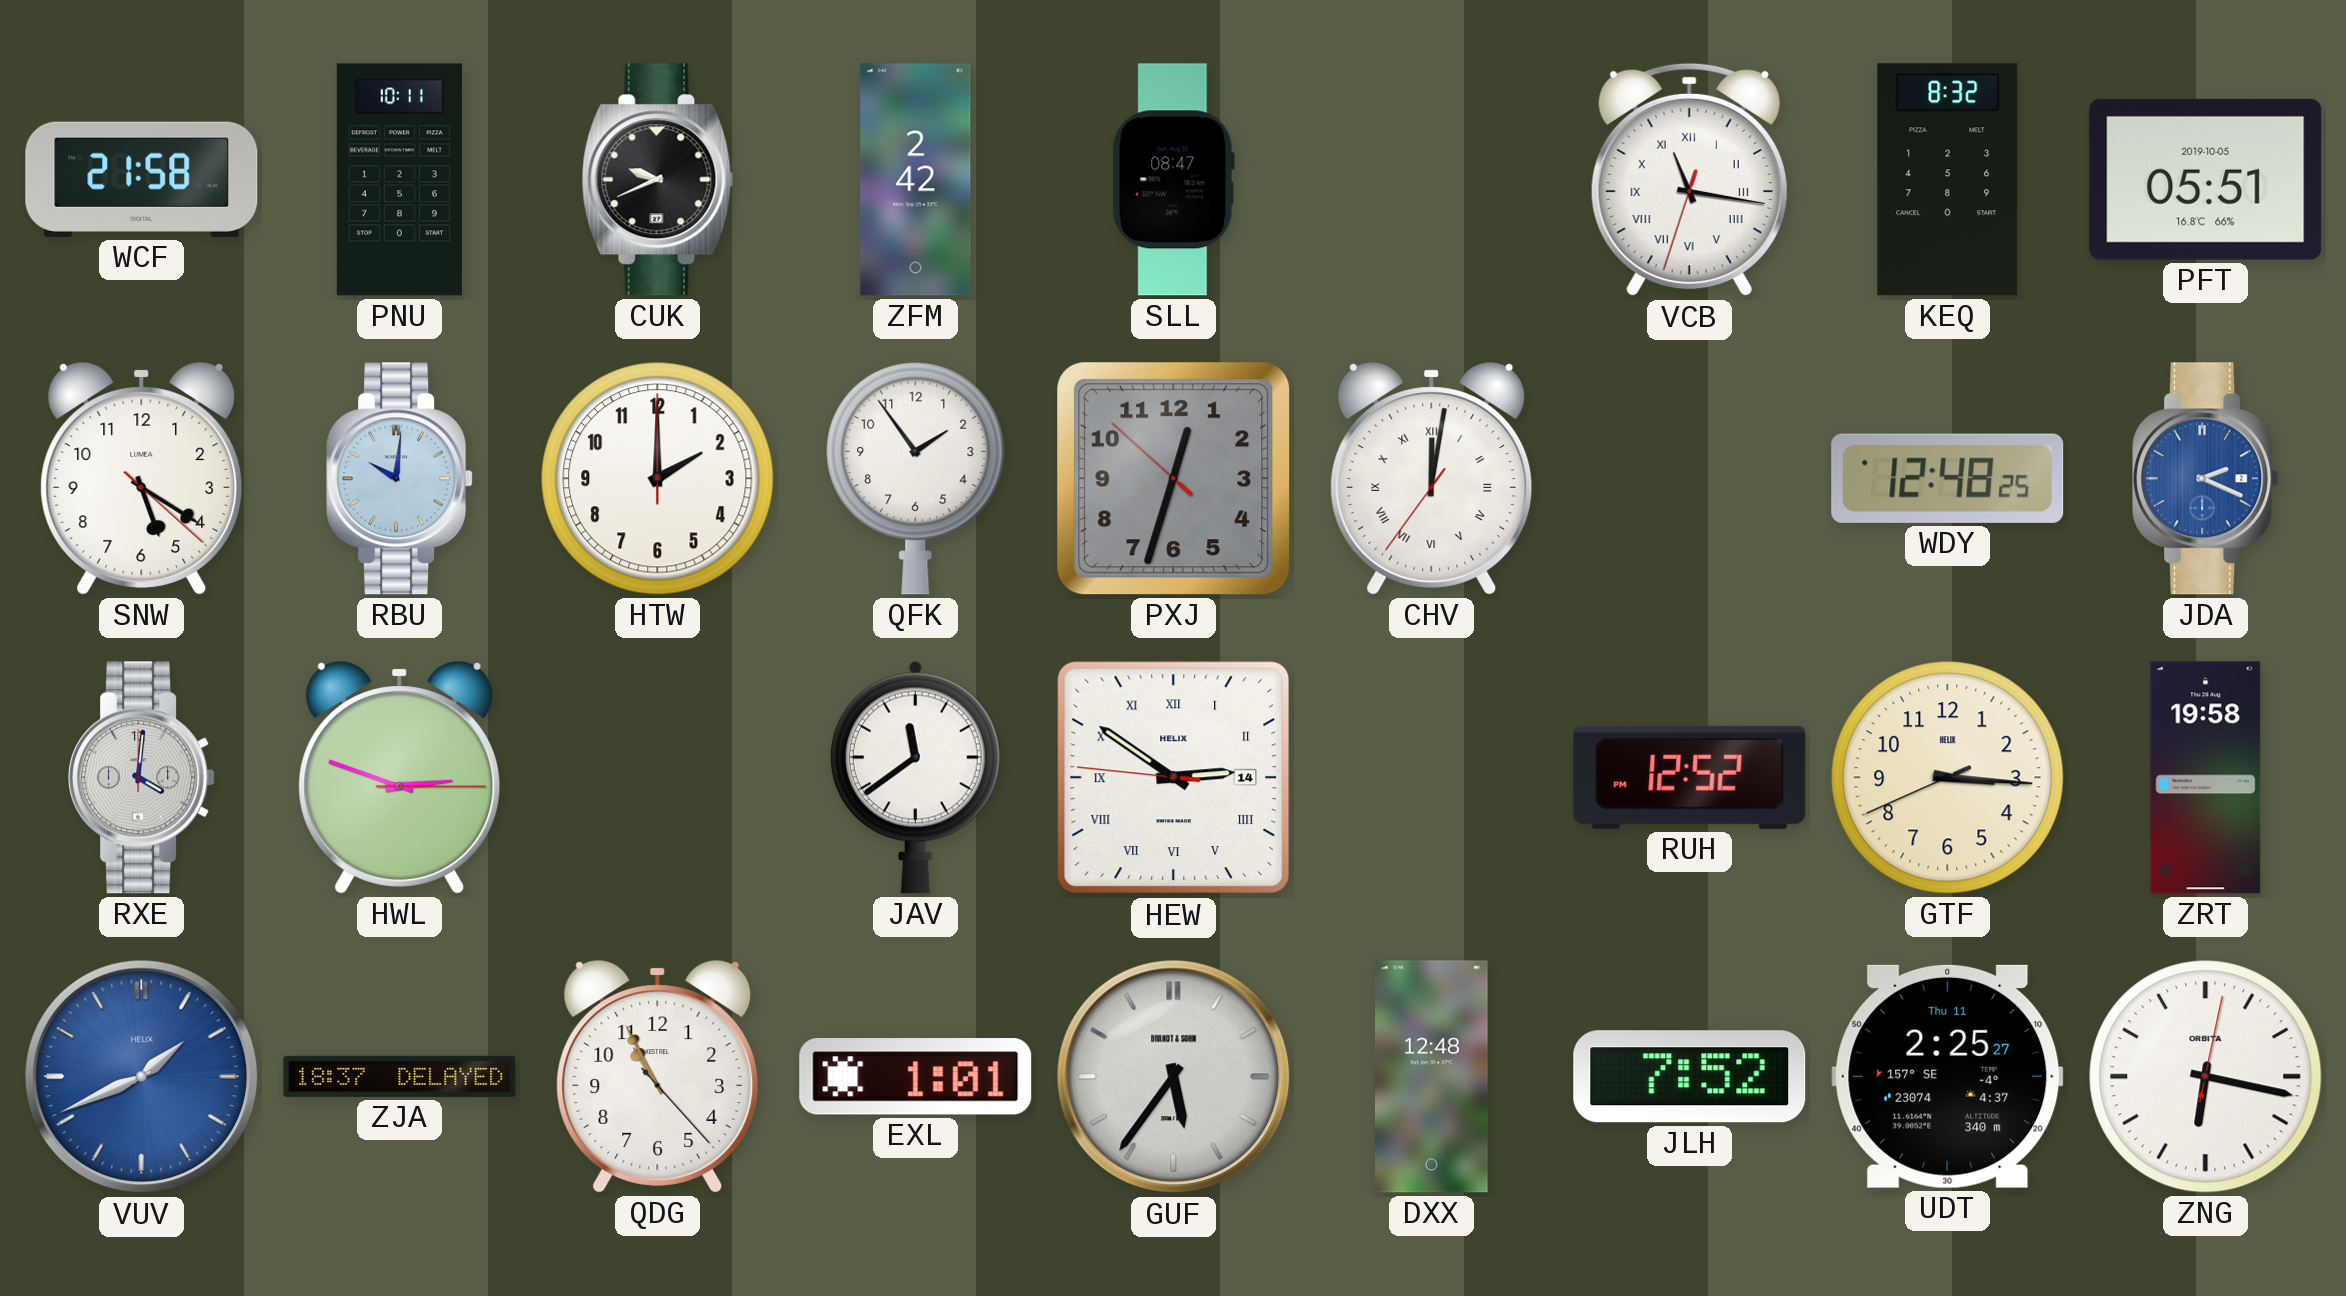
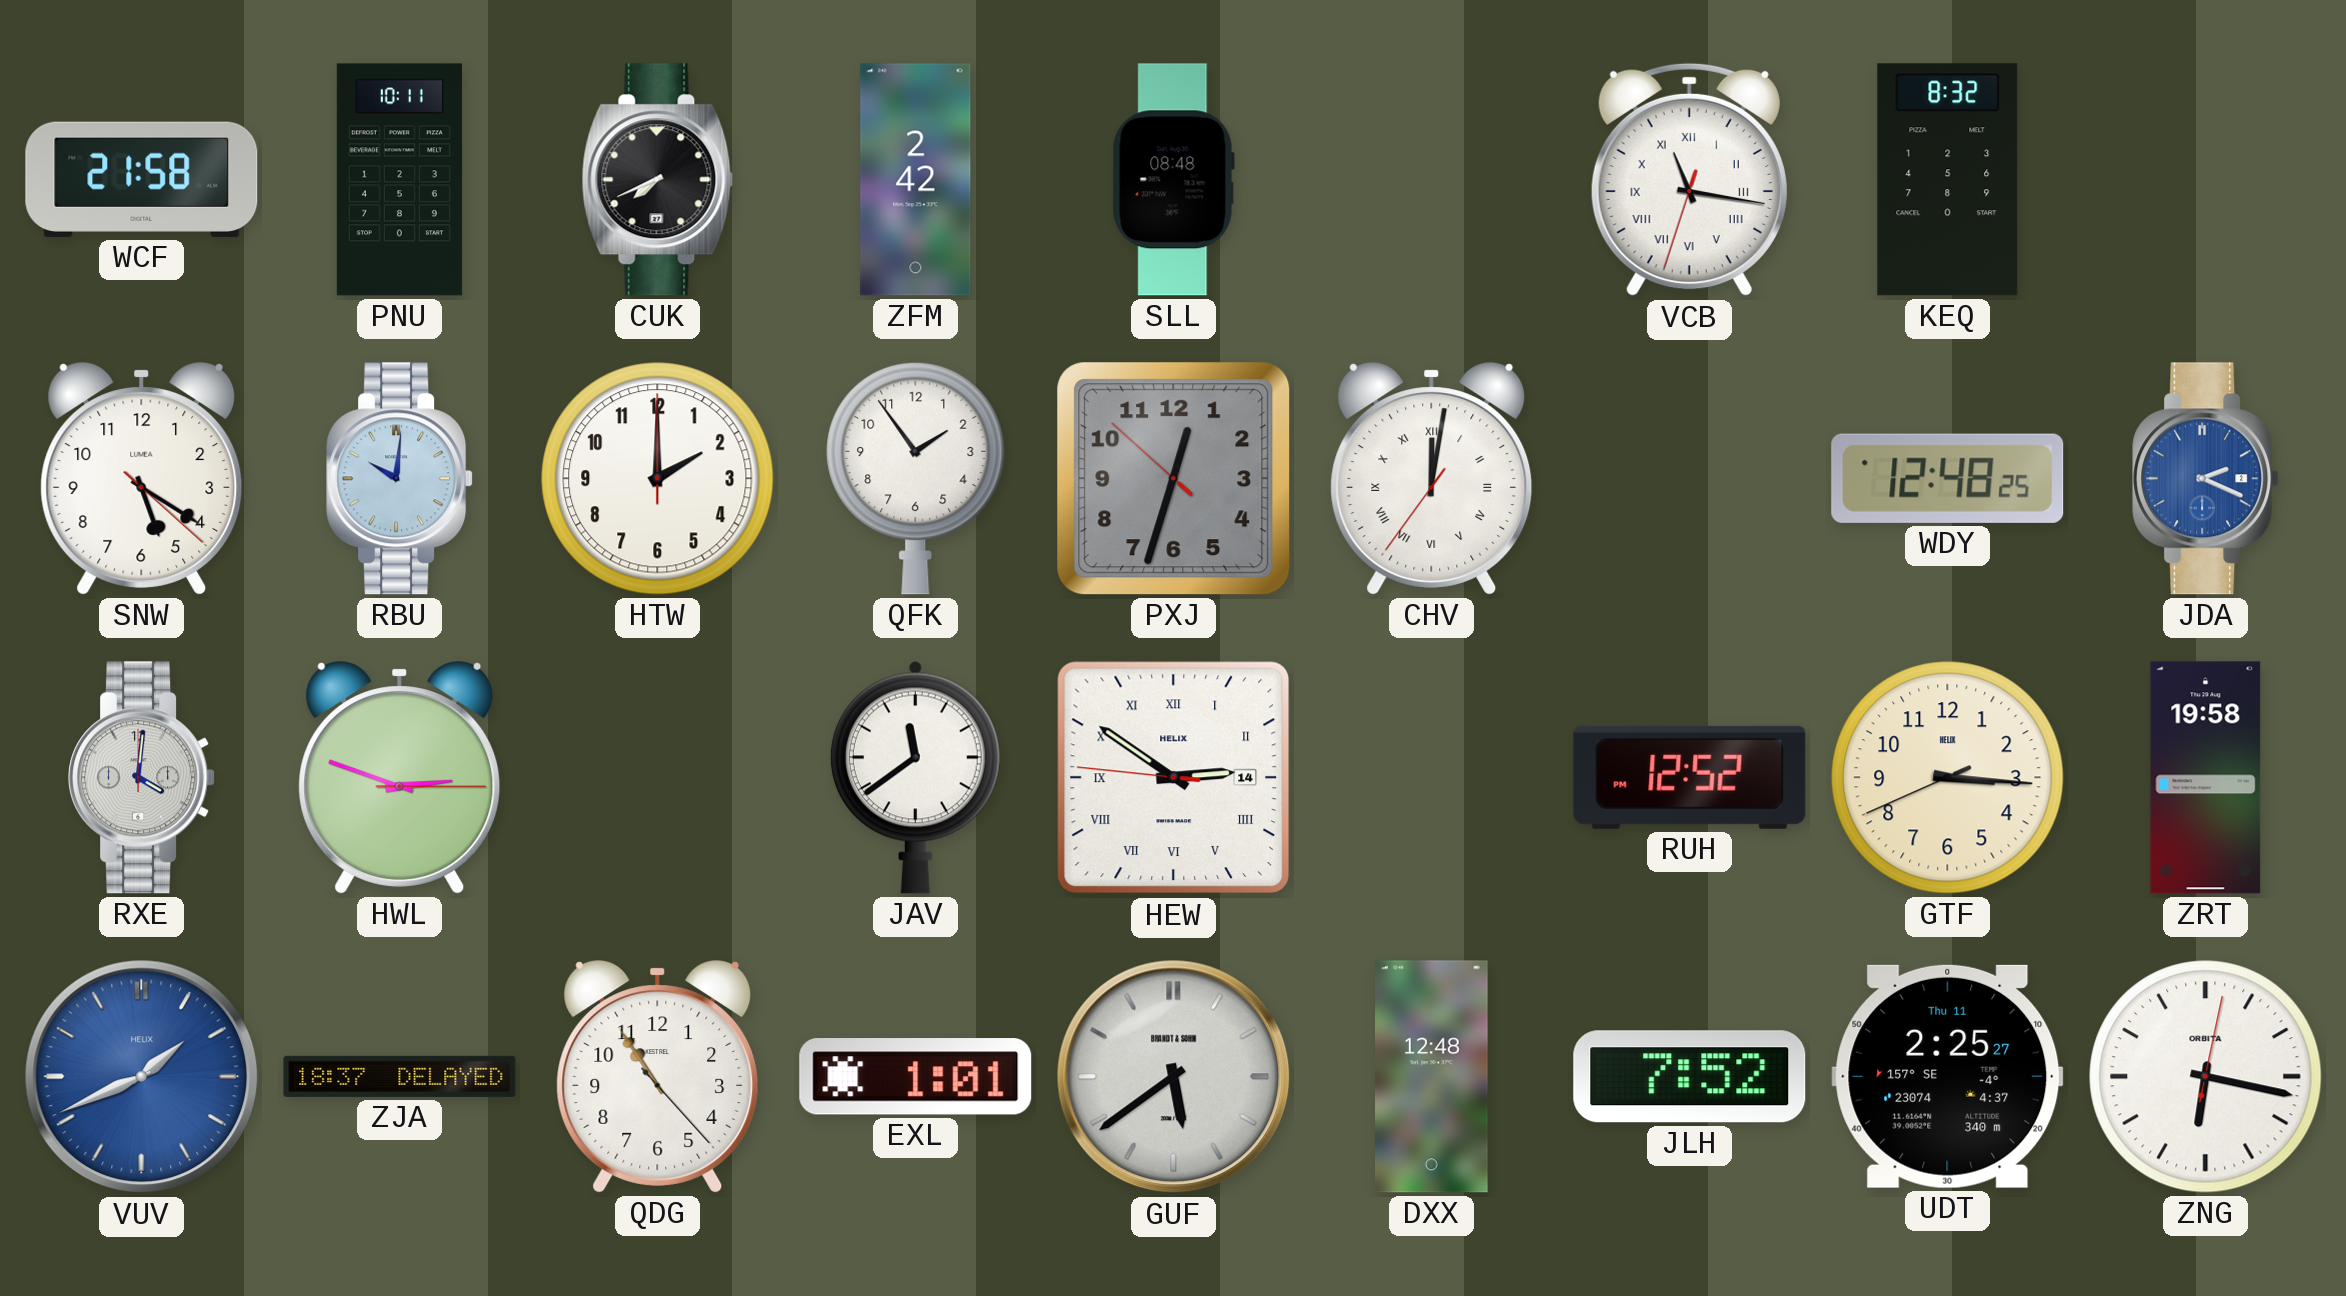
CUK: 9:41 -> 7:41 (658, 180)
SLL: 08:47 -> 08:48 (1173, 180)
PFT: 05:51 -> none (2206, 179)
QDG: 10:55 -> 10:54 (658, 1077)
GUF: 5:36 -> 5:39 (1174, 1077)
